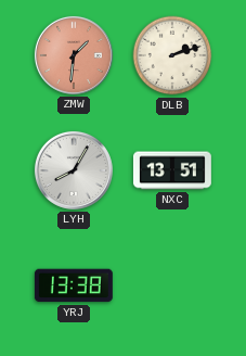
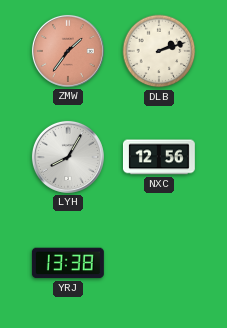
ZMW: 1:31 -> 1:36 (68, 51)
NXC: 13:51 -> 12:56 (159, 157)
